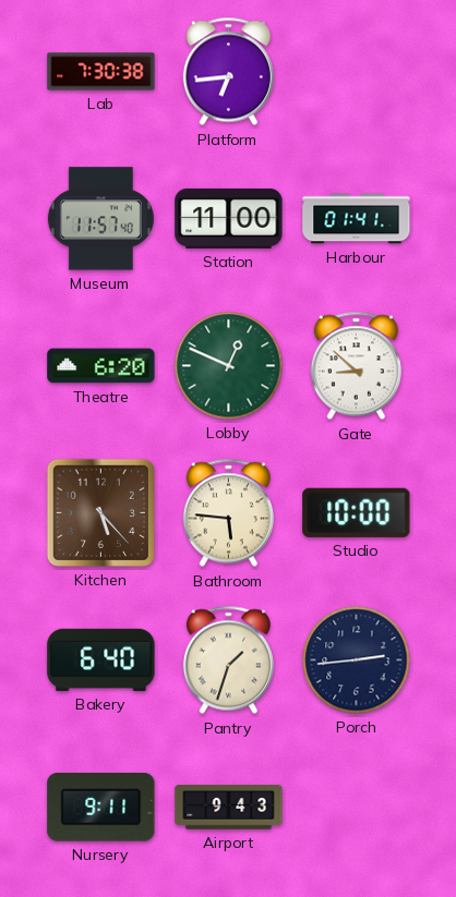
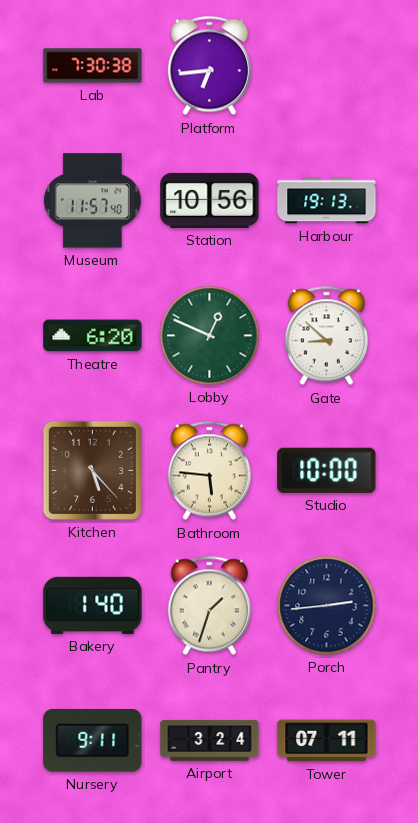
Station: 11:00 -> 10:56 (210, 200)
Harbour: 01:41 -> 19:13 (327, 201)
Bakery: 6:40 -> 1:40 (93, 605)
Airport: 9:43 -> 3:24 (210, 741)
Tower: none -> 07:11 (327, 741)
